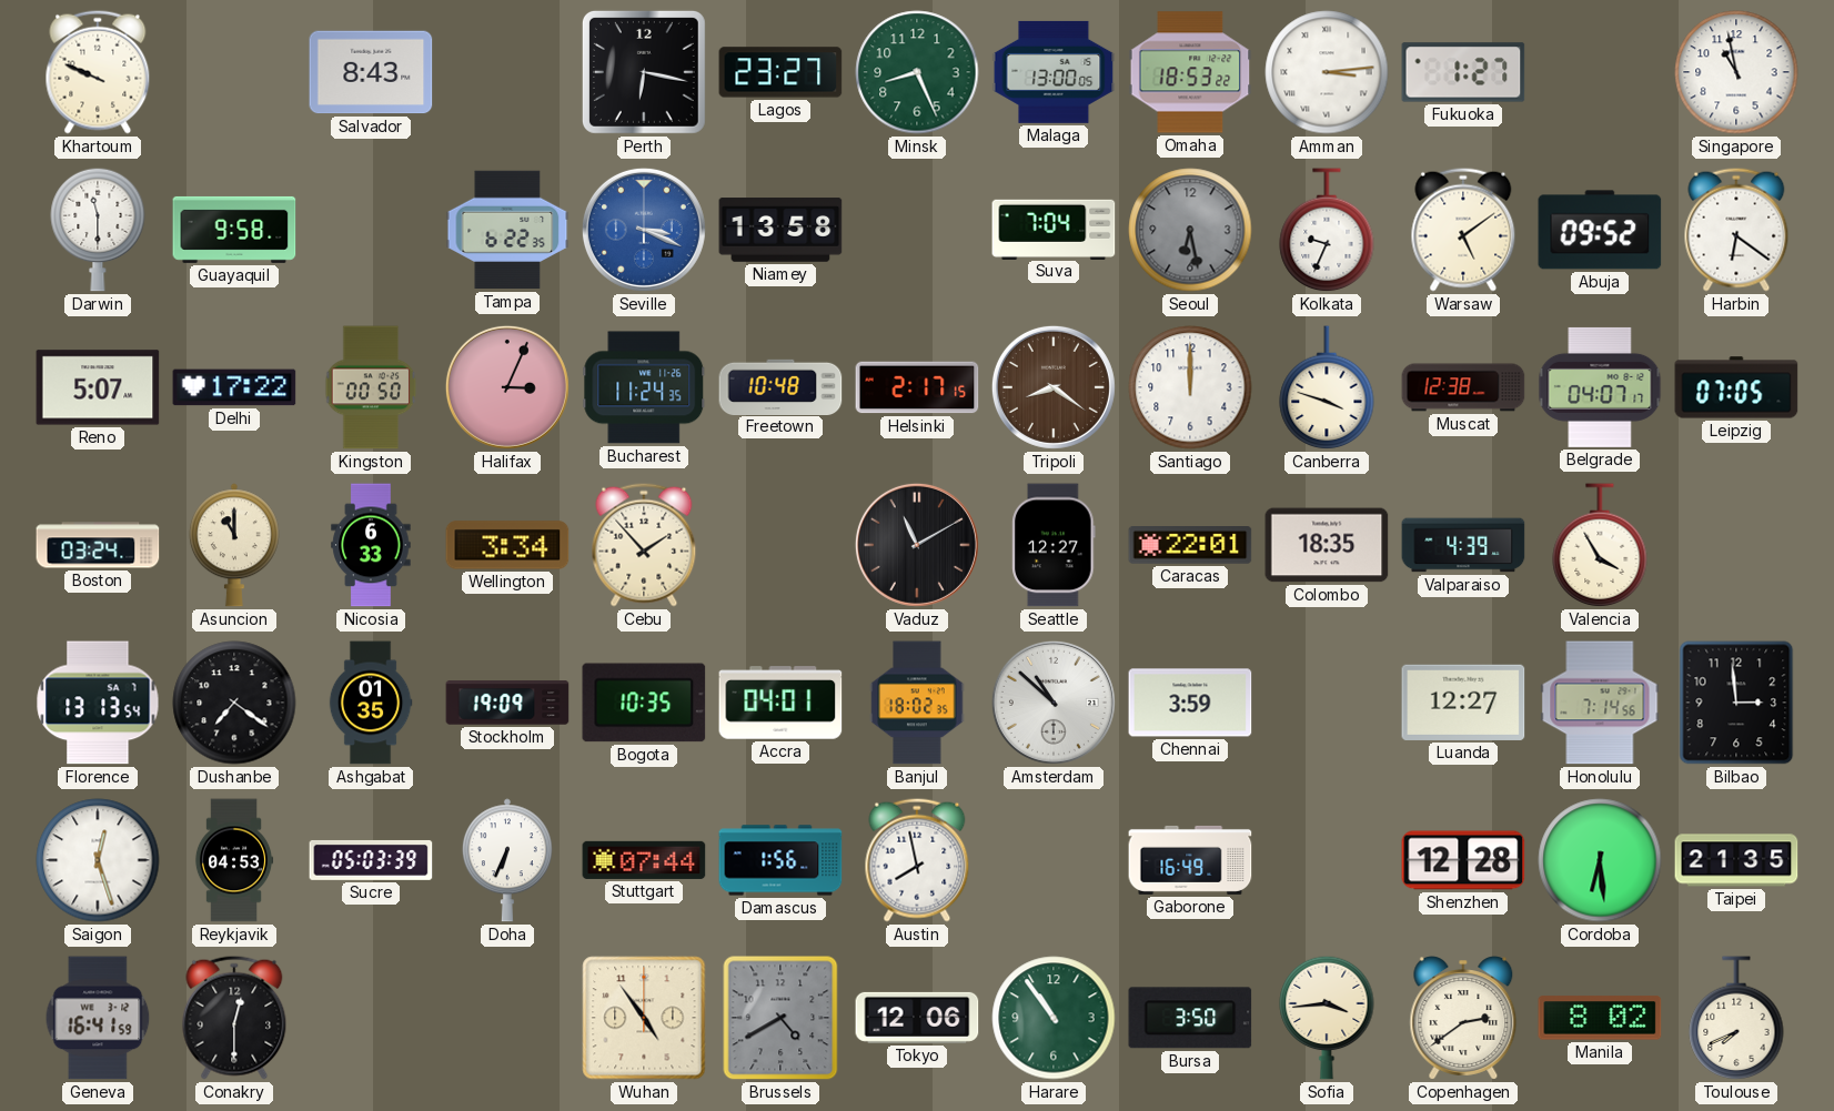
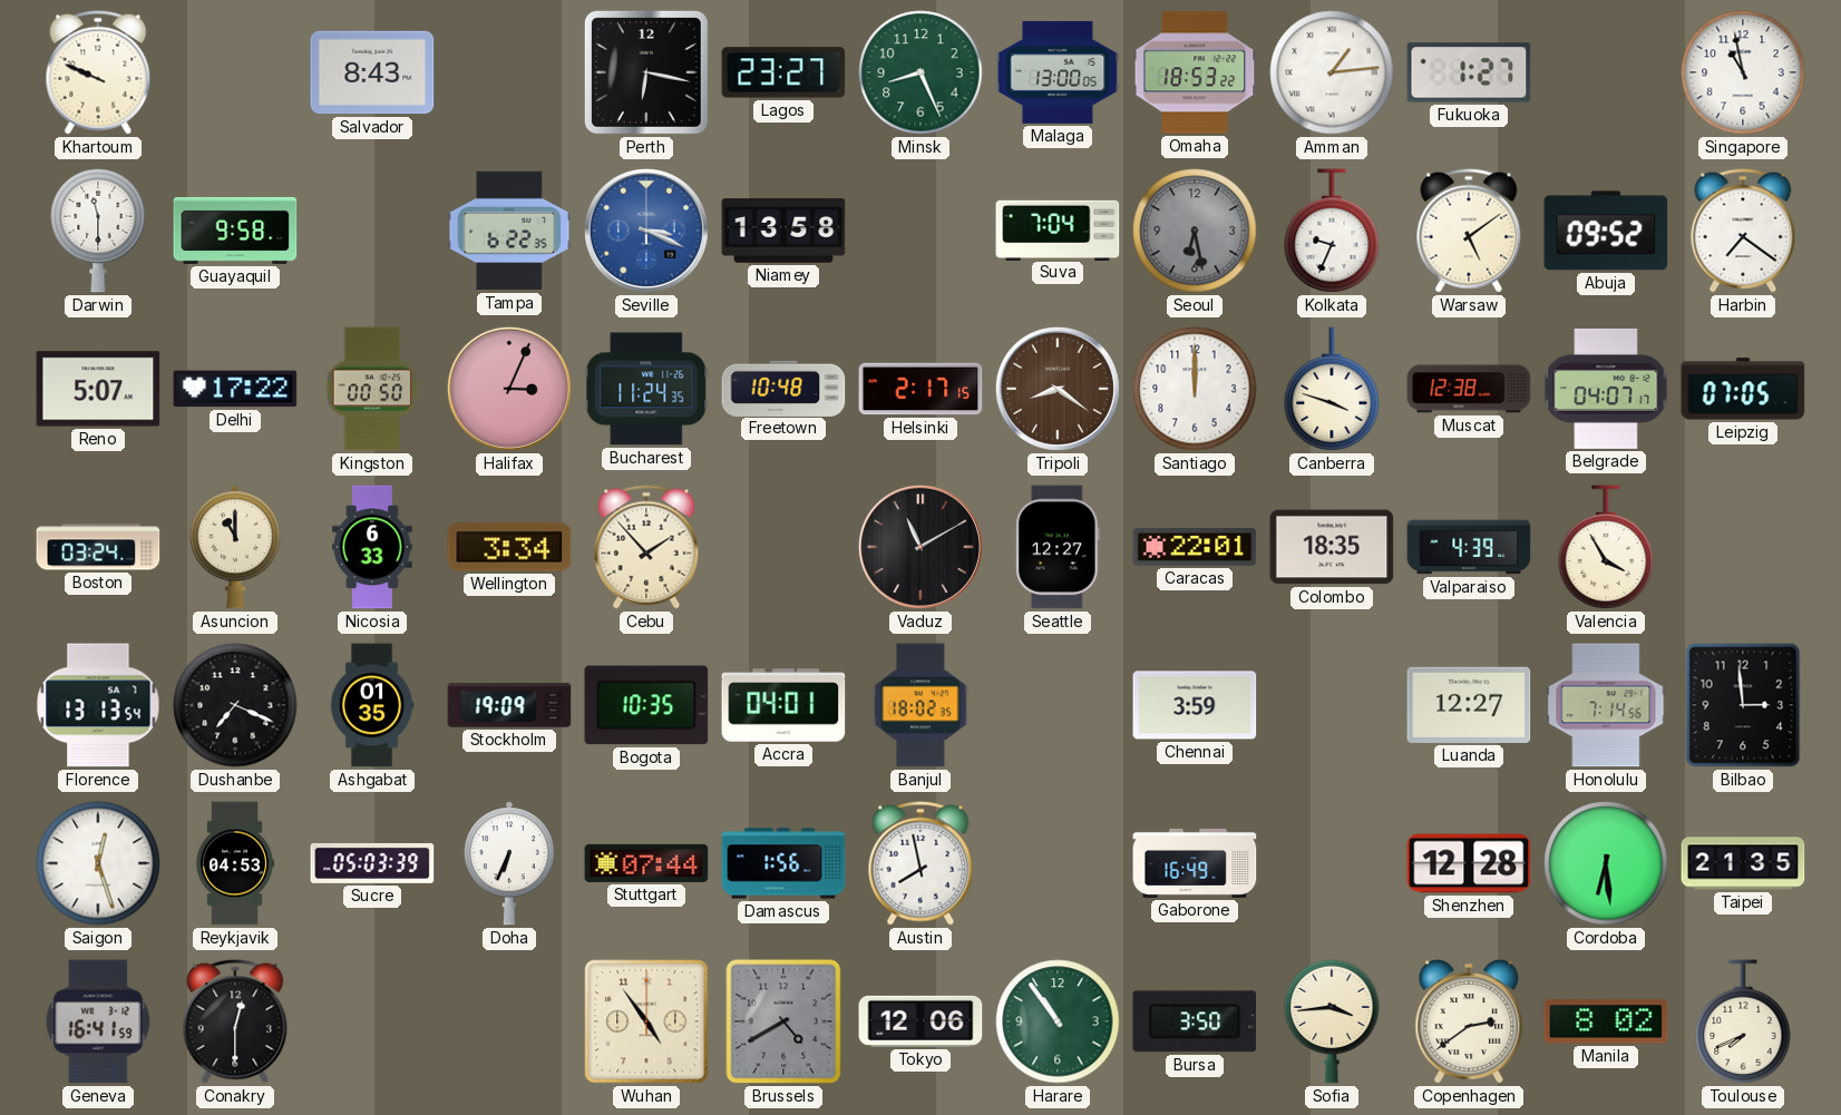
Amman: 3:14 -> 1:14 (1332, 72)
Harbin: 6:21 -> 7:21 (1743, 231)
Dushanbe: 7:21 -> 7:19 (235, 705)
Amsterdam: 10:52 -> none (1054, 703)
